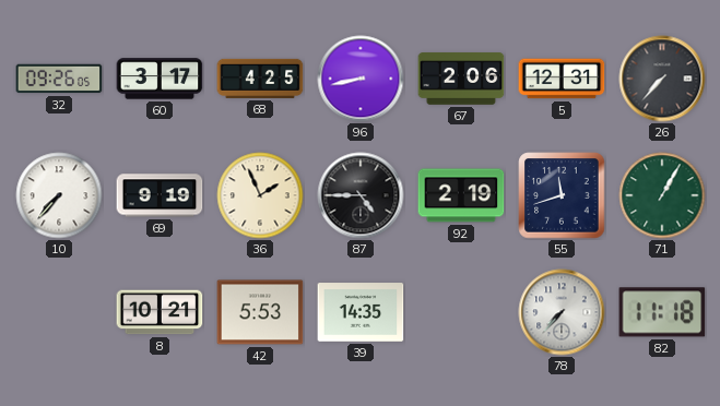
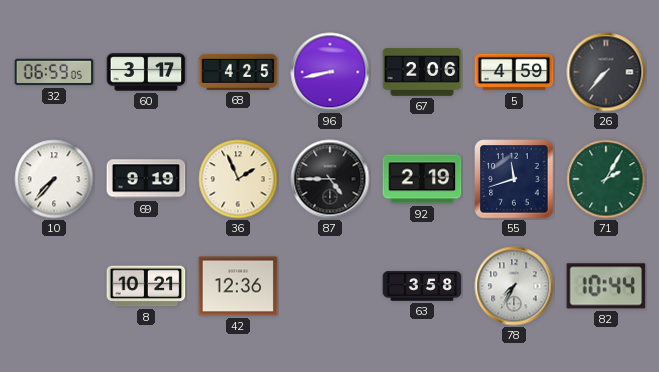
32: 09:26 -> 06:59 (54, 72)
5: 12:31 -> 4:59 (514, 72)
71: 1:05 -> 2:05 (606, 179)
42: 5:53 -> 12:36 (238, 286)
39: 14:35 -> none (361, 312)
63: none -> 3:58 (422, 286)
78: 7:37 -> 7:35 (514, 286)
82: 11:18 -> 10:44 (606, 286)
